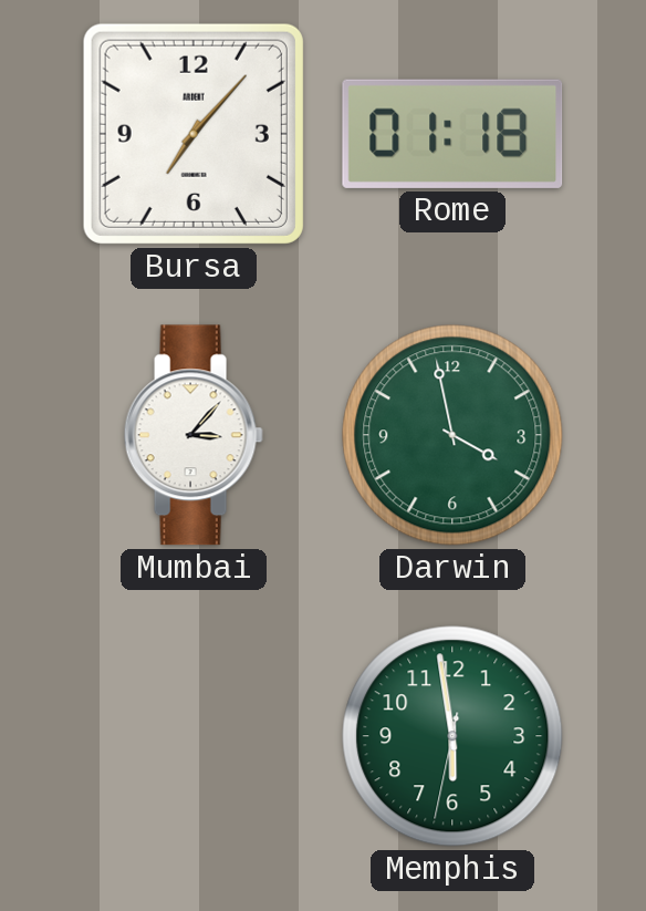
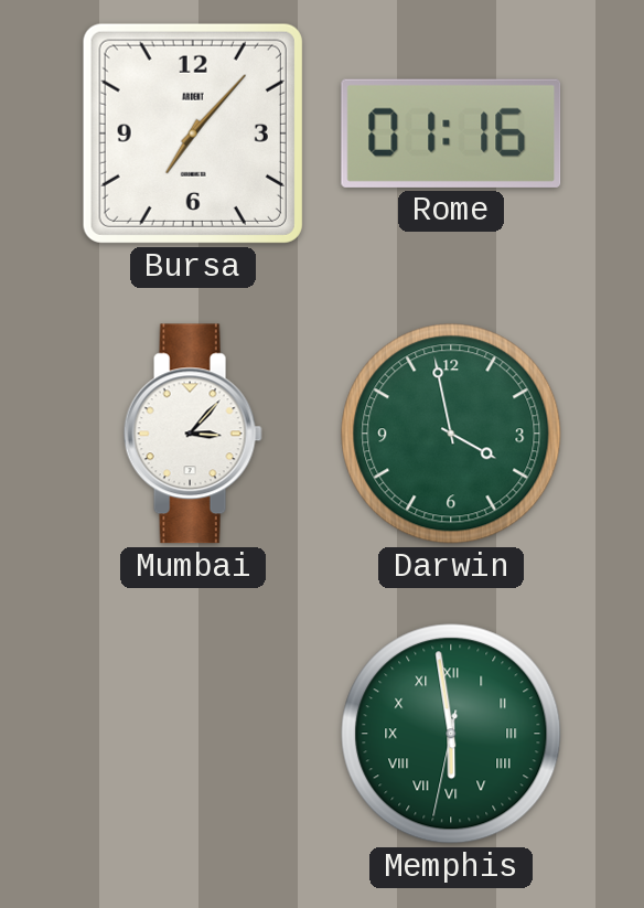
Rome: 01:18 -> 01:16 (451, 133)
Memphis numerals: Arabic -> Roman (451, 734)
